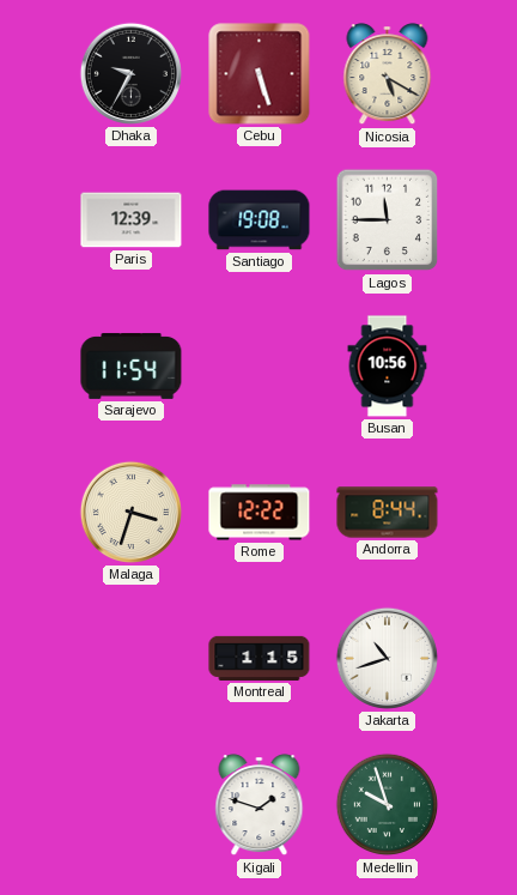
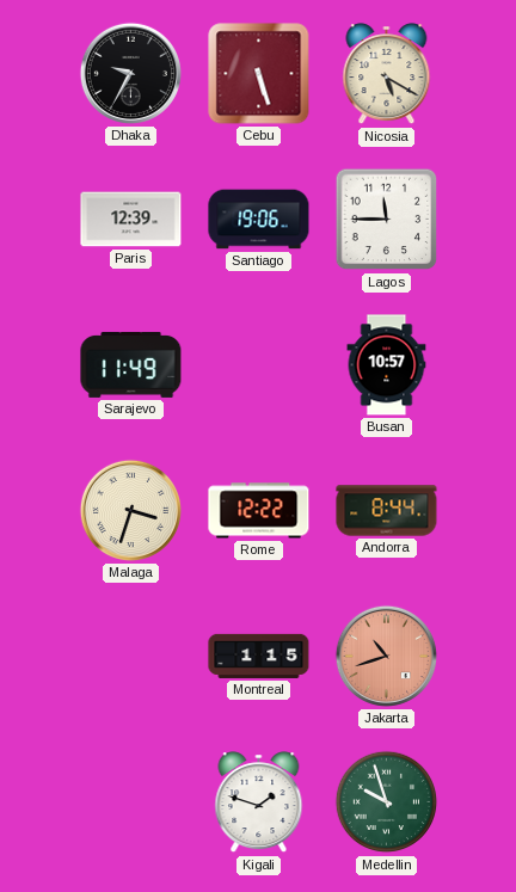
Santiago: 19:08 -> 19:06 (259, 220)
Sarajevo: 11:54 -> 11:49 (131, 364)
Busan: 10:56 -> 10:57 (387, 365)
Jakarta dial: white -> salmon (386, 656)
